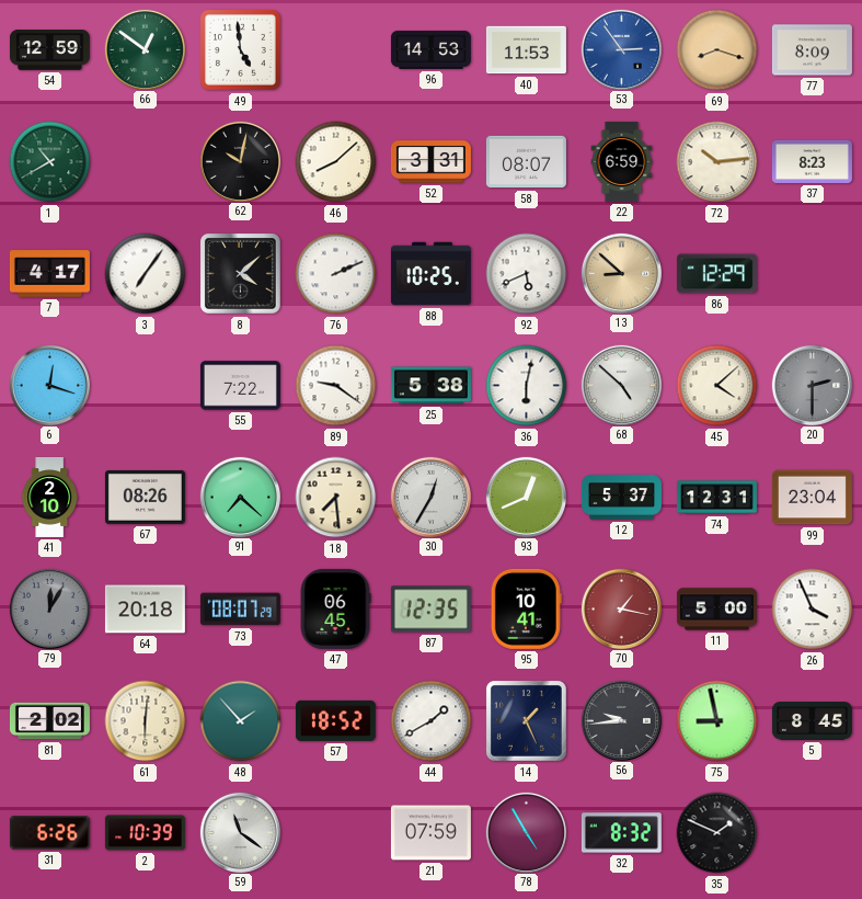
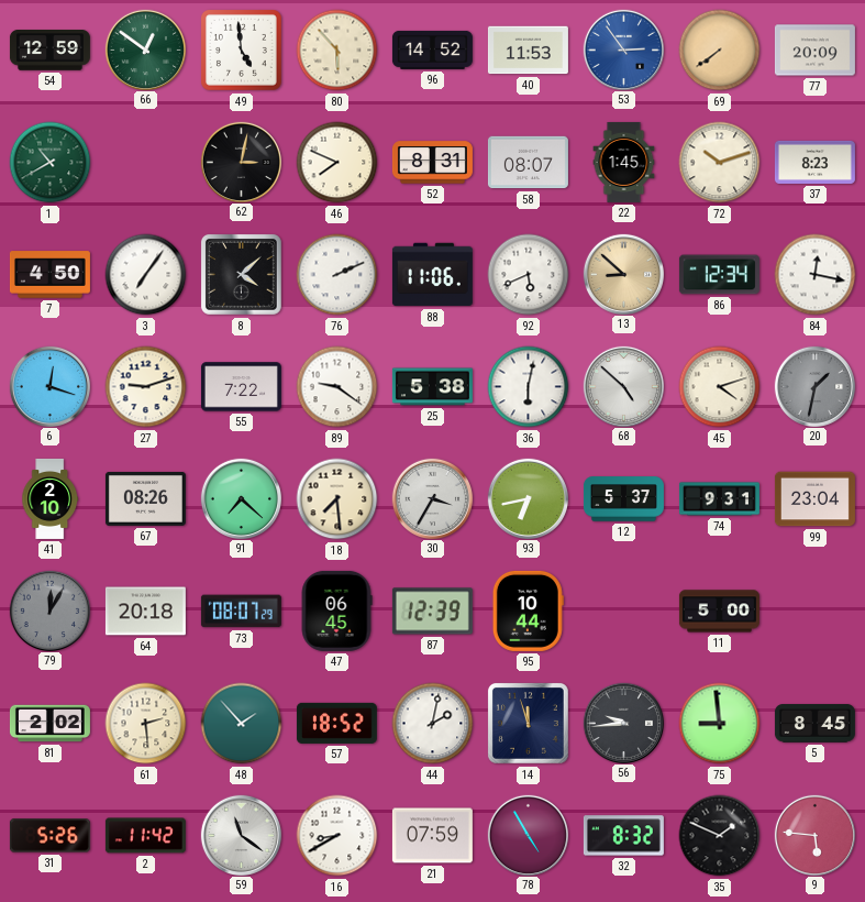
80: none -> 5:53 (337, 51)
96: 14:53 -> 14:52 (432, 50)
69: 8:18 -> 7:39 (720, 51)
77: 8:09 -> 20:09 (814, 51)
62: 10:02 -> 3:02 (241, 162)
46: 8:08 -> 7:49 (337, 163)
52: 3:31 -> 8:31 (432, 163)
22: 6:59 -> 1:45 (624, 162)
72: 10:14 -> 10:12 (720, 163)
7: 4:17 -> 4:50 (49, 275)
88: 10:25 -> 11:06 (432, 275)
86: 12:29 -> 12:34 (719, 275)
84: none -> 12:17 (816, 275)
27: none -> 9:12 (146, 387)
45: 4:08 -> 4:12 (720, 387)
20: 2:30 -> 1:32 (814, 386)
30: 12:35 -> 3:35 (432, 498)
93: 12:41 -> 6:43 (528, 498)
74: 12:31 -> 9:31 (719, 499)
87: 12:35 -> 12:39 (432, 612)
95: 10:41 -> 10:44 (528, 610)
70: 1:17 -> none (621, 608)
26: 3:56 -> none (813, 610)
61: 6:01 -> 2:29 (146, 724)
44: 1:40 -> 2:02 (433, 724)
14: 1:26 -> 11:57 (528, 723)
75: 8:58 -> 8:59 (720, 724)
31: 6:26 -> 5:26 (49, 836)
2: 10:39 -> 11:42 (145, 836)
16: none -> 8:40 (337, 836)
9: none -> 5:46 (814, 835)
